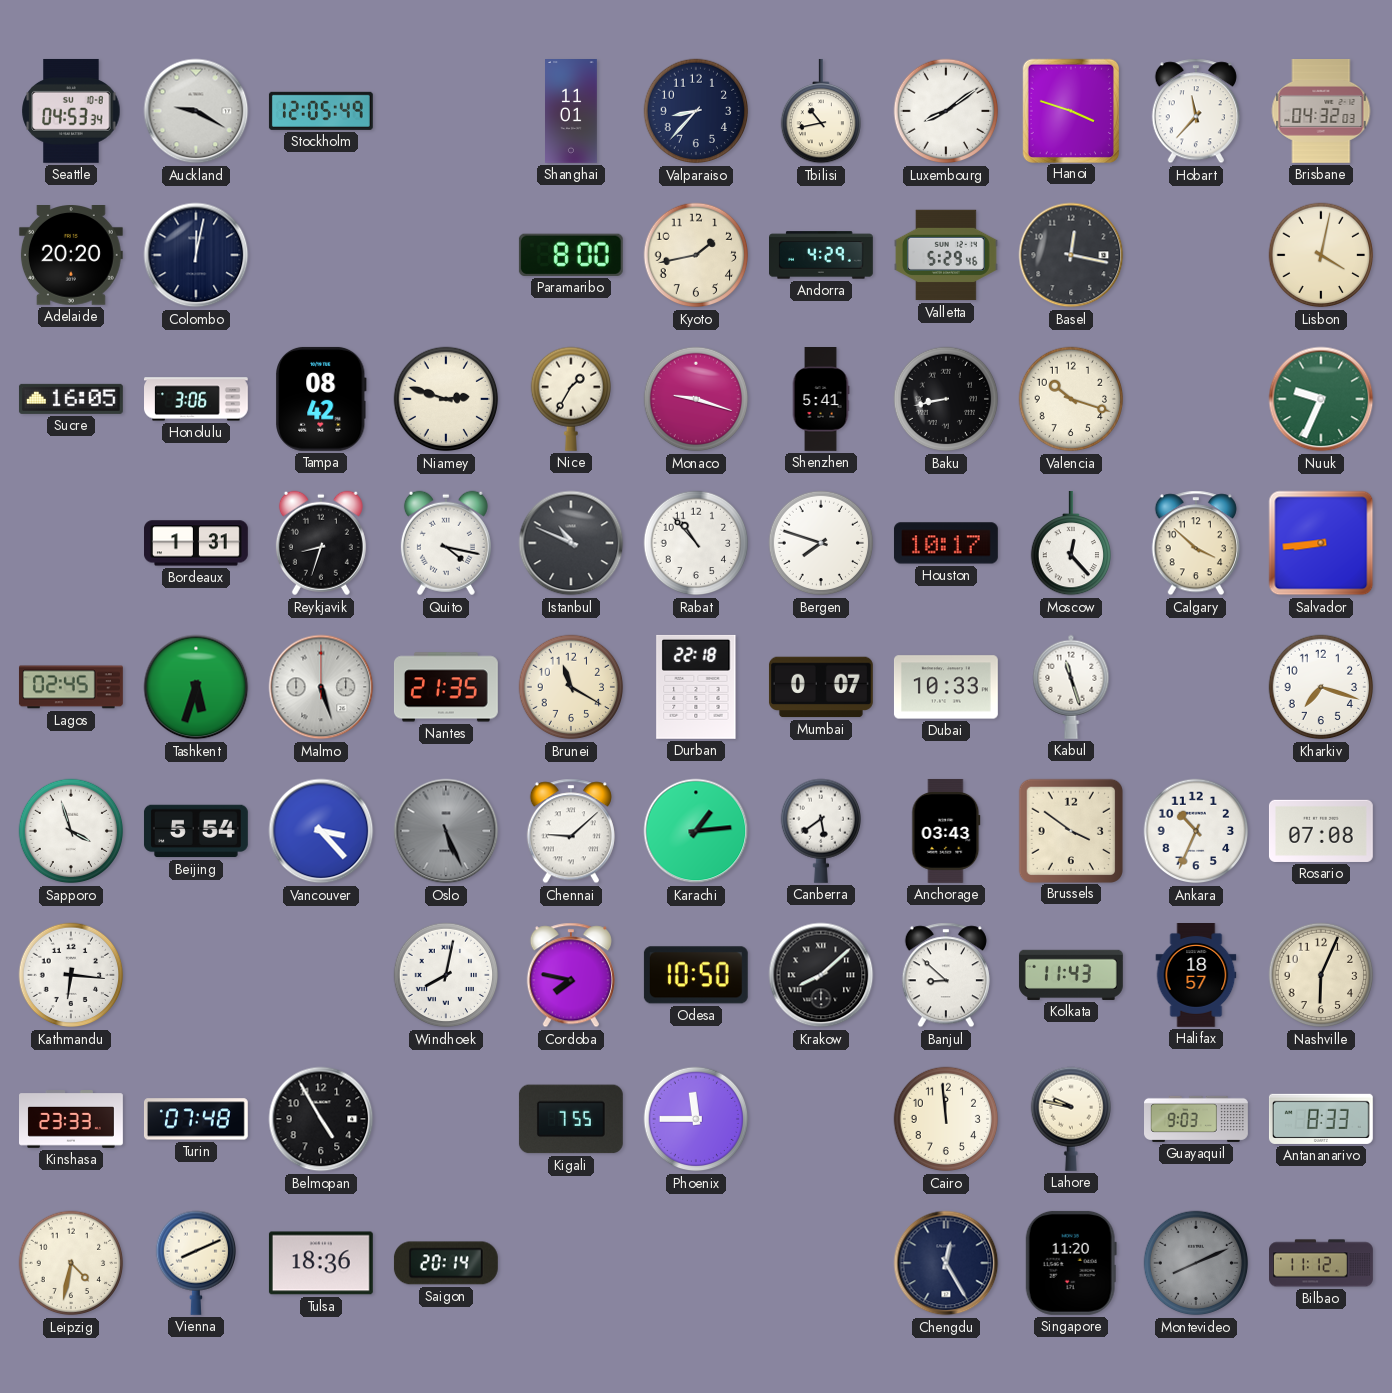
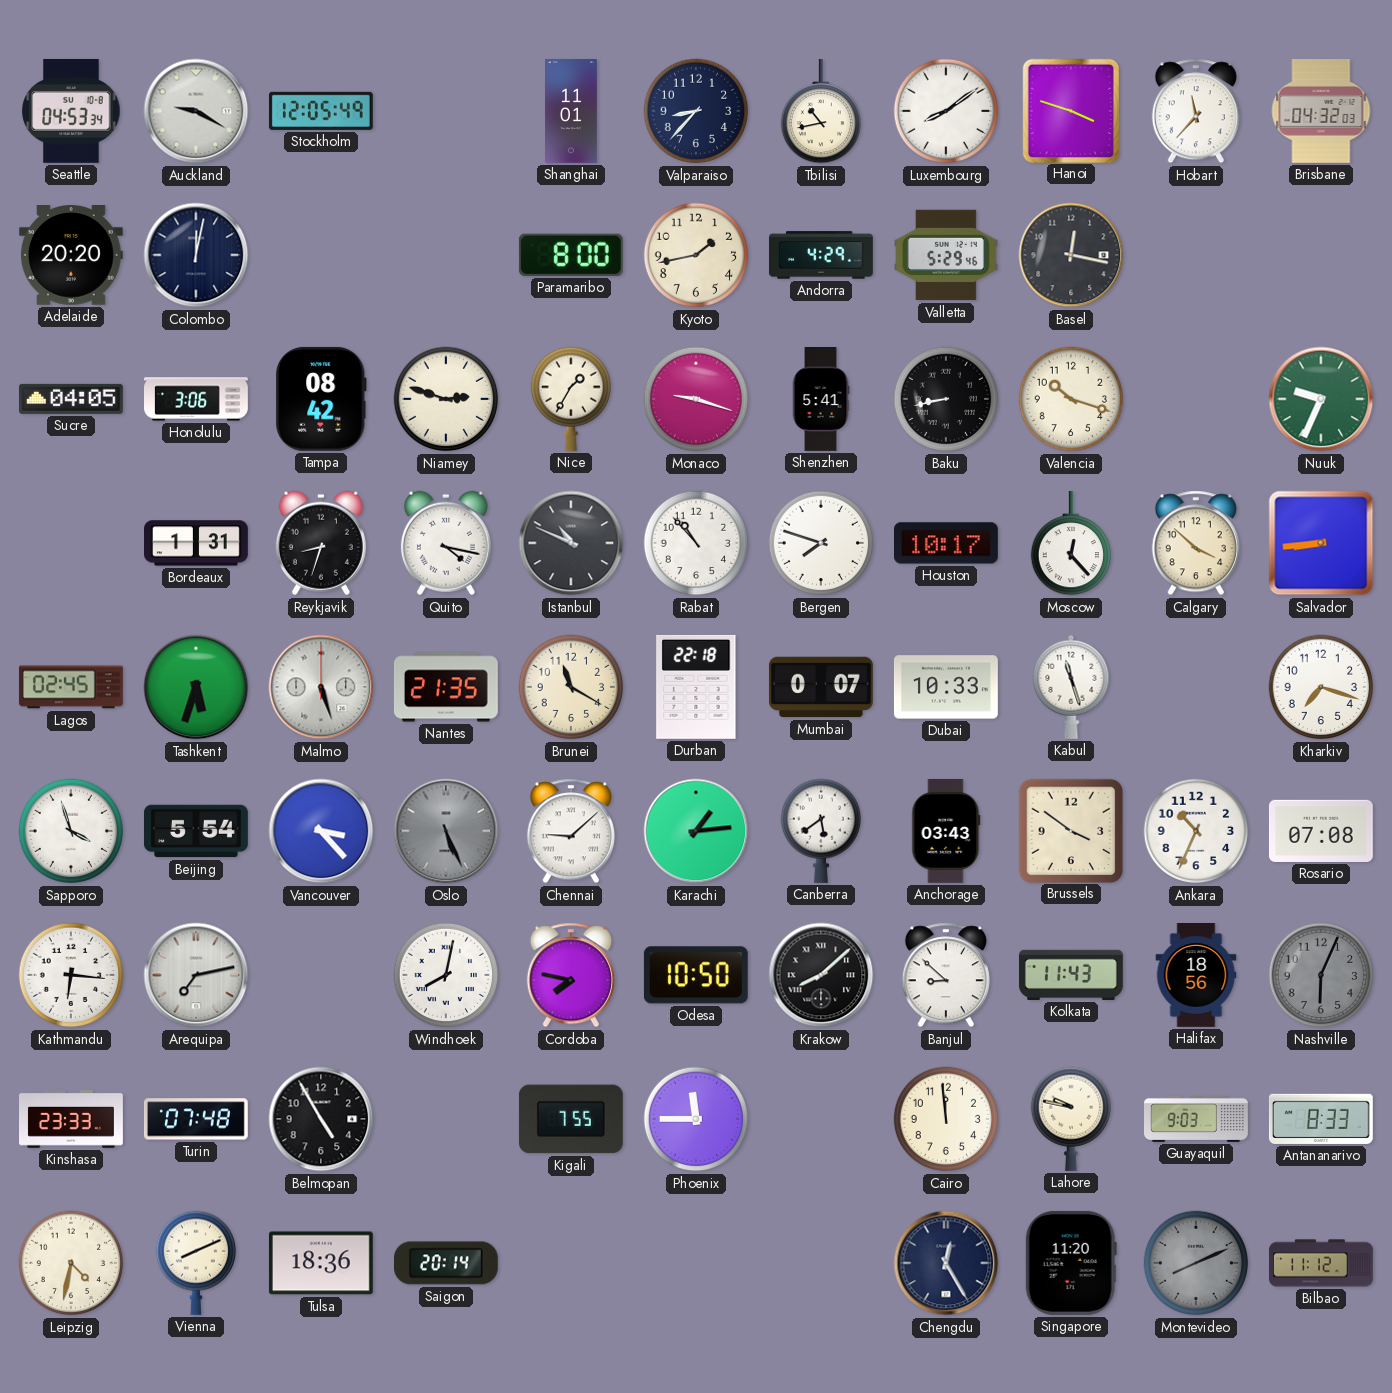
Lisbon: 4:02 -> none (1321, 255)
Sucre: 16:05 -> 04:05 (71, 399)
Arequipa: none -> 7:13 (196, 975)
Halifax: 18:57 -> 18:56 (1196, 976)
Nashville dial: cream -> grey (1321, 975)
